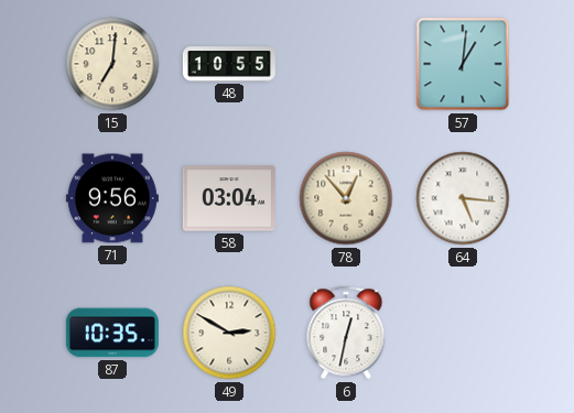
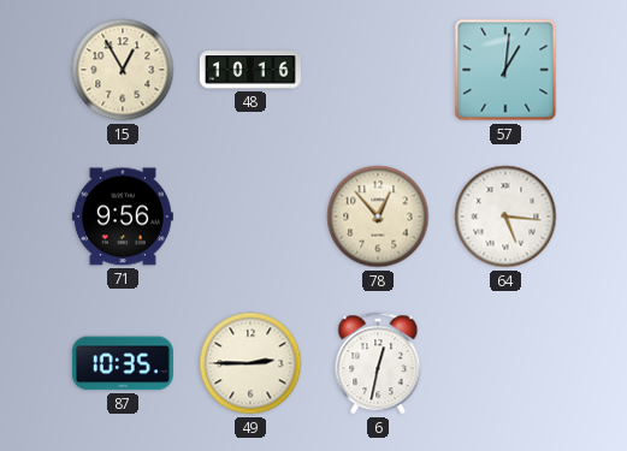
15: 7:01 -> 12:55 (123, 70)
48: 10:55 -> 10:16 (250, 70)
58: 03:04 -> none (229, 198)
49: 2:50 -> 2:45 (250, 363)
